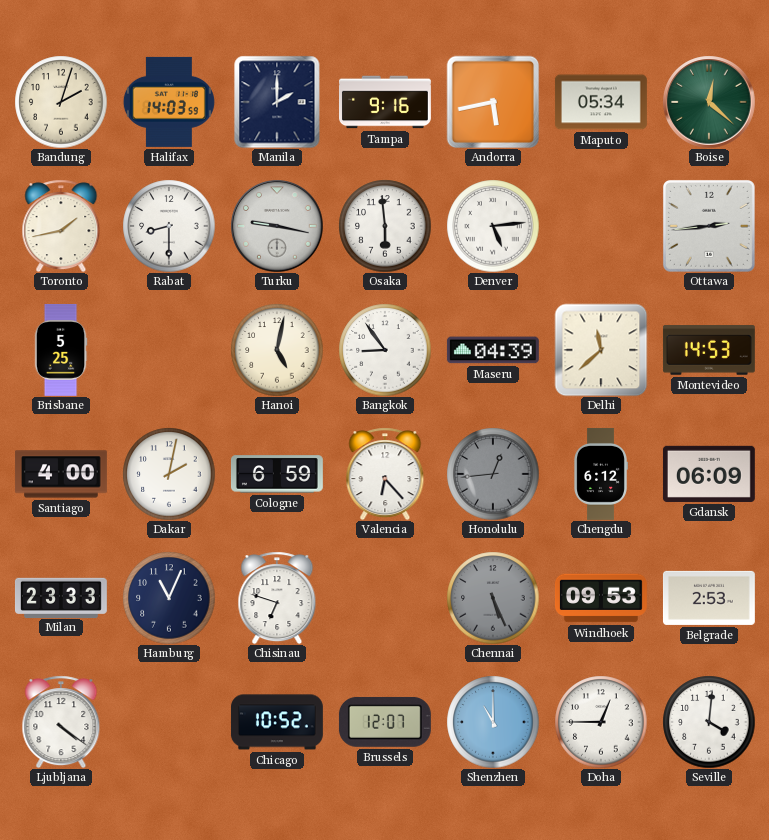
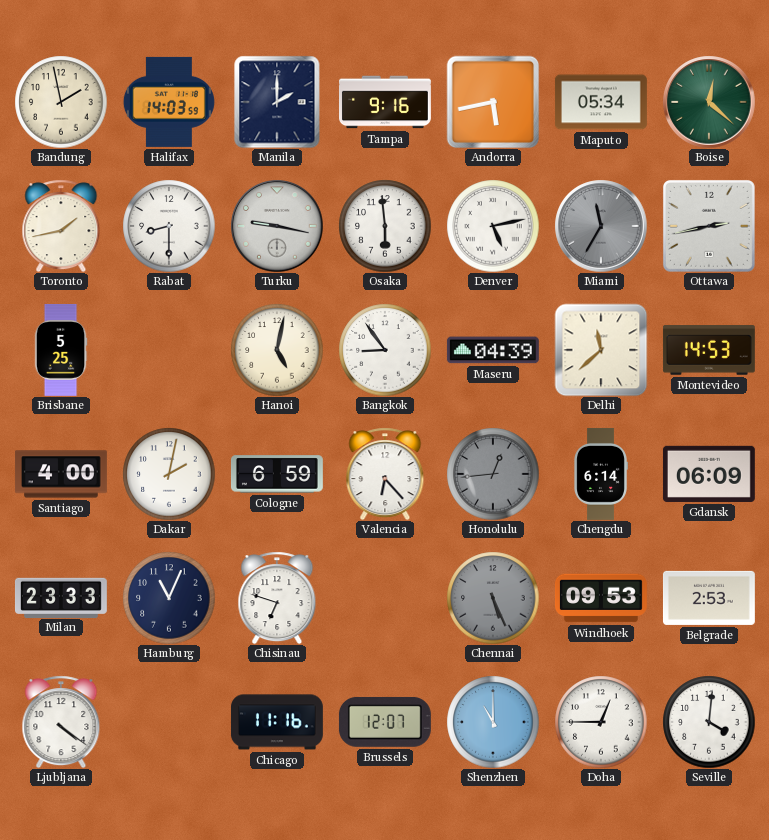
Bandung: 2:03 -> 1:58 (61, 102)
Denver: 5:14 -> 5:13 (493, 226)
Miami: none -> 11:35 (601, 226)
Ottawa: 2:44 -> 2:43 (709, 226)
Chengdu: 6:12 -> 6:14 (601, 474)
Chicago: 10:52 -> 11:16 (277, 722)
